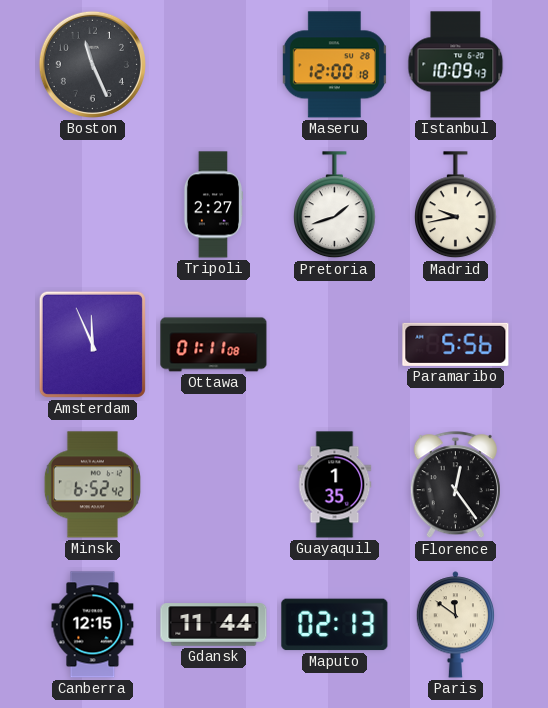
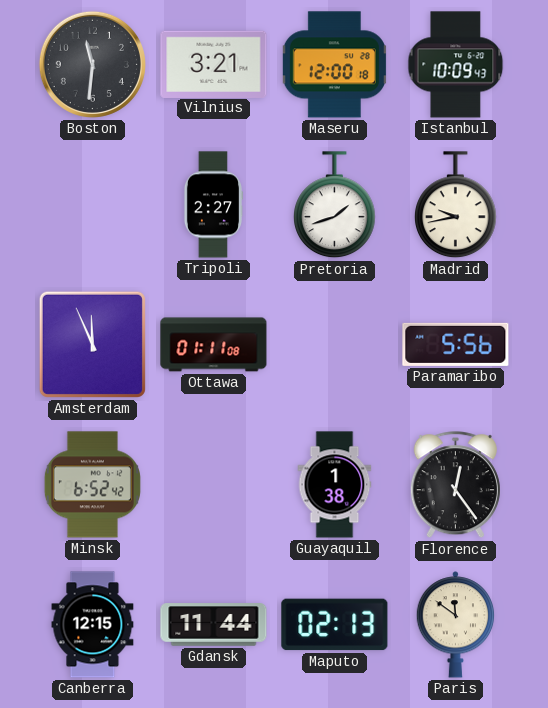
Boston: 11:26 -> 11:31 (92, 64)
Vilnius: none -> 3:21 (214, 64)
Guayaquil: 1:35 -> 1:38 (335, 485)
